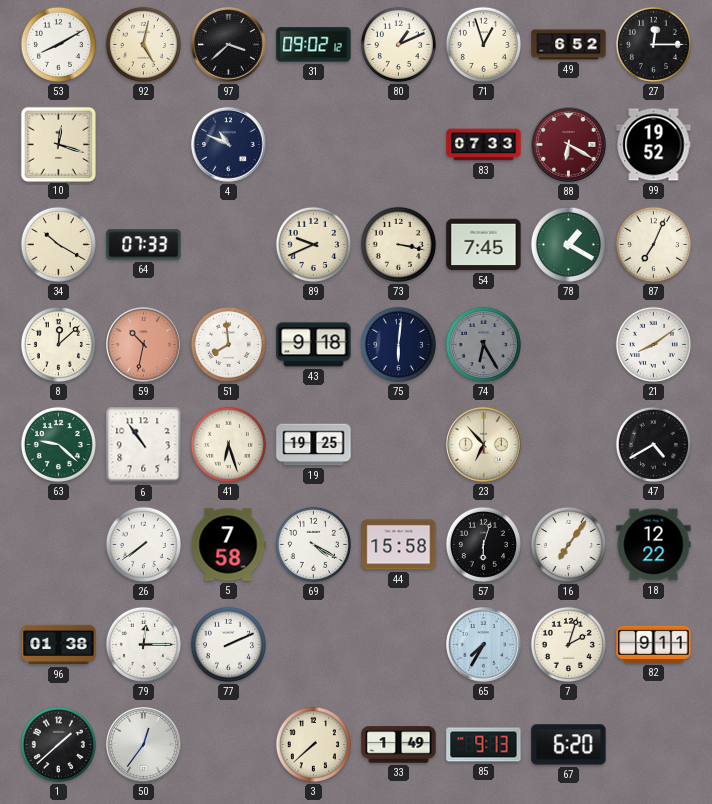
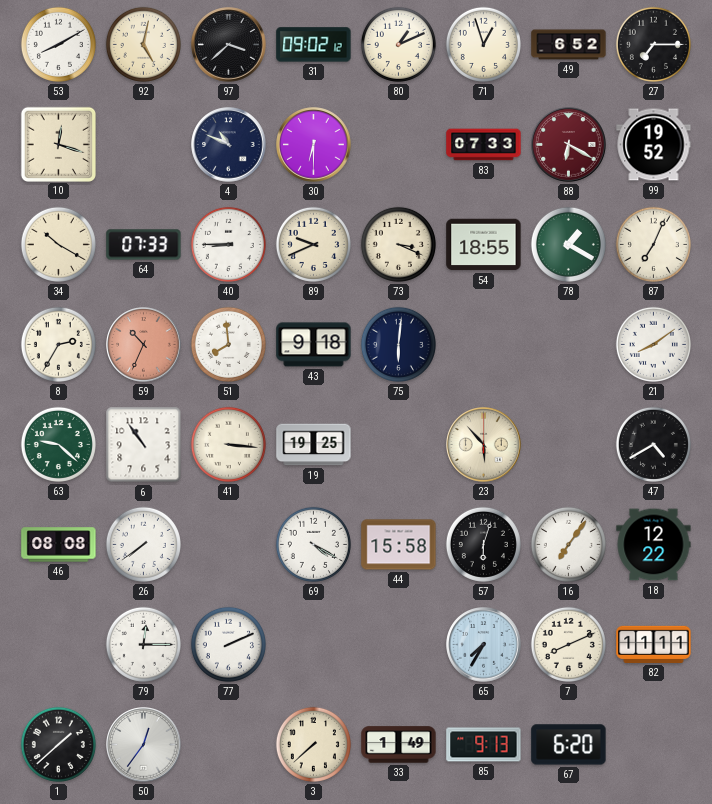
27: 12:15 -> 7:15 (653, 44)
30: none -> 6:30 (314, 145)
40: none -> 8:45 (228, 244)
73: 3:17 -> 3:19 (398, 244)
54: 7:45 -> 18:55 (484, 245)
8: 12:08 -> 2:35 (58, 344)
59: 10:32 -> 10:34 (144, 345)
74: 6:25 -> none (483, 344)
41: 6:27 -> 3:16 (228, 444)
23: 6:53 -> 5:53 (484, 445)
46: none -> 08:08 (59, 545)
5: 7:58 -> none (228, 545)
96: 01:38 -> none (59, 645)
7: 2:03 -> 8:11 (568, 644)
82: 9:11 -> 11:11 (654, 644)
